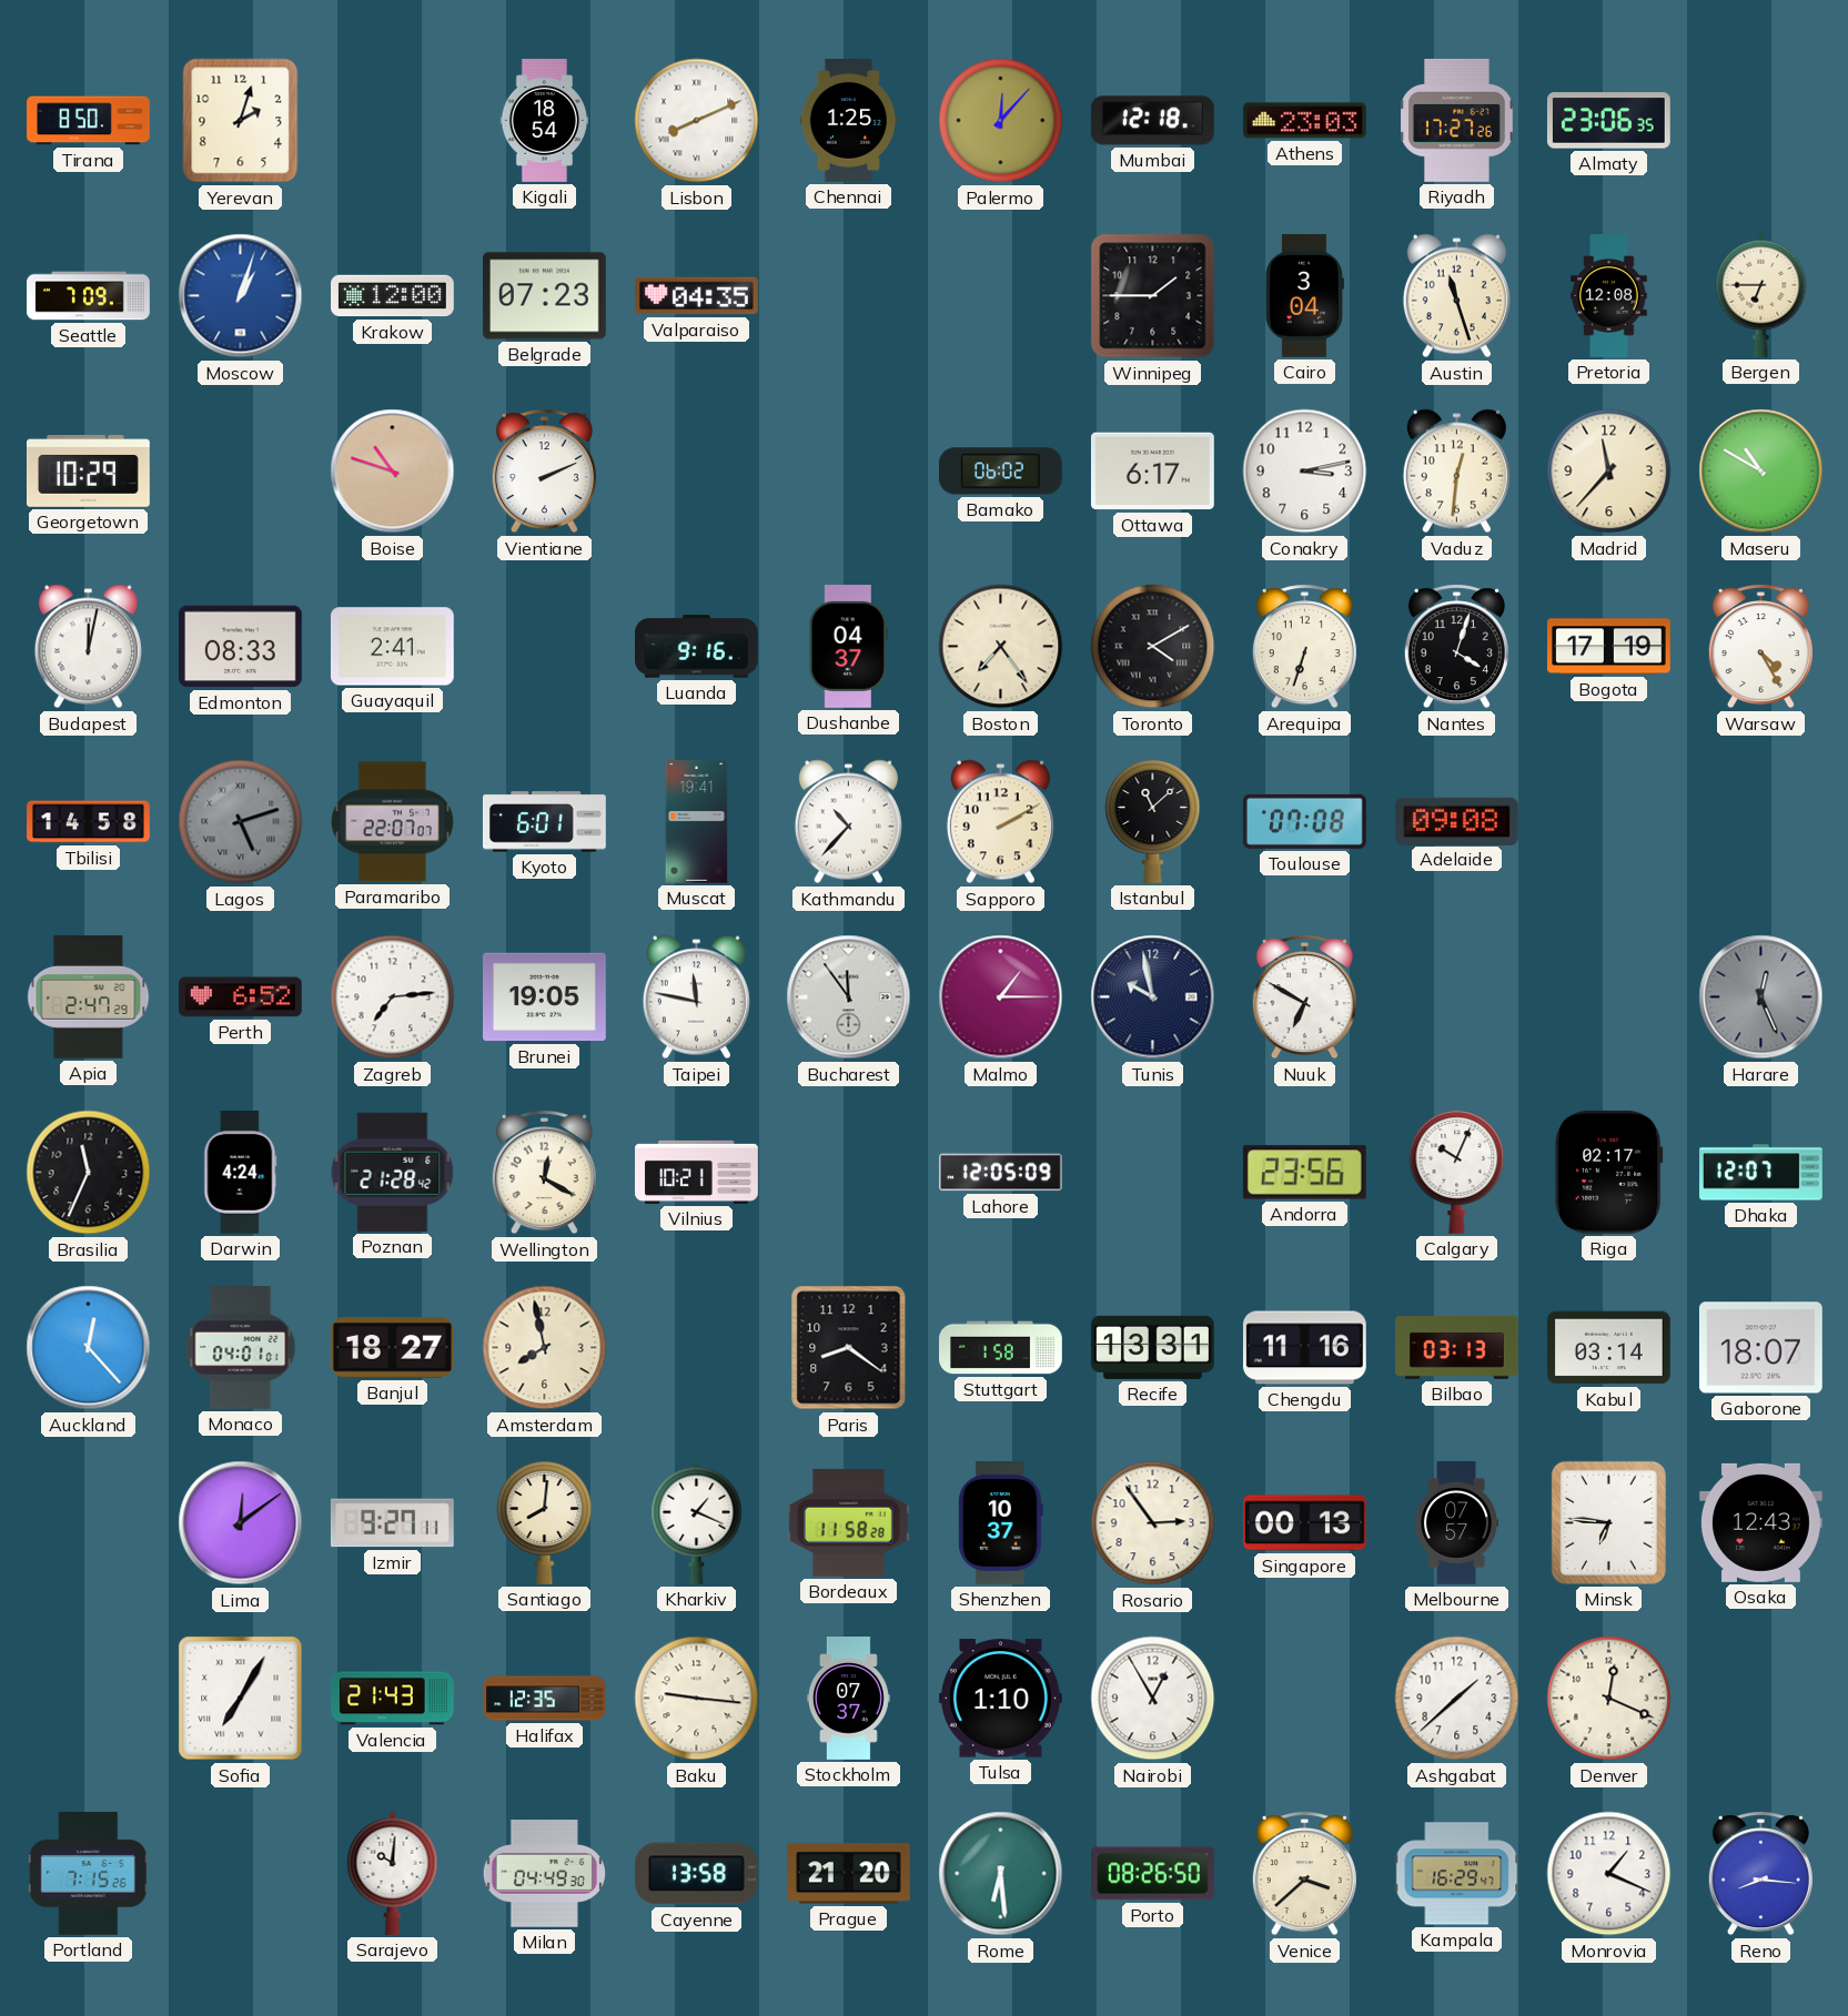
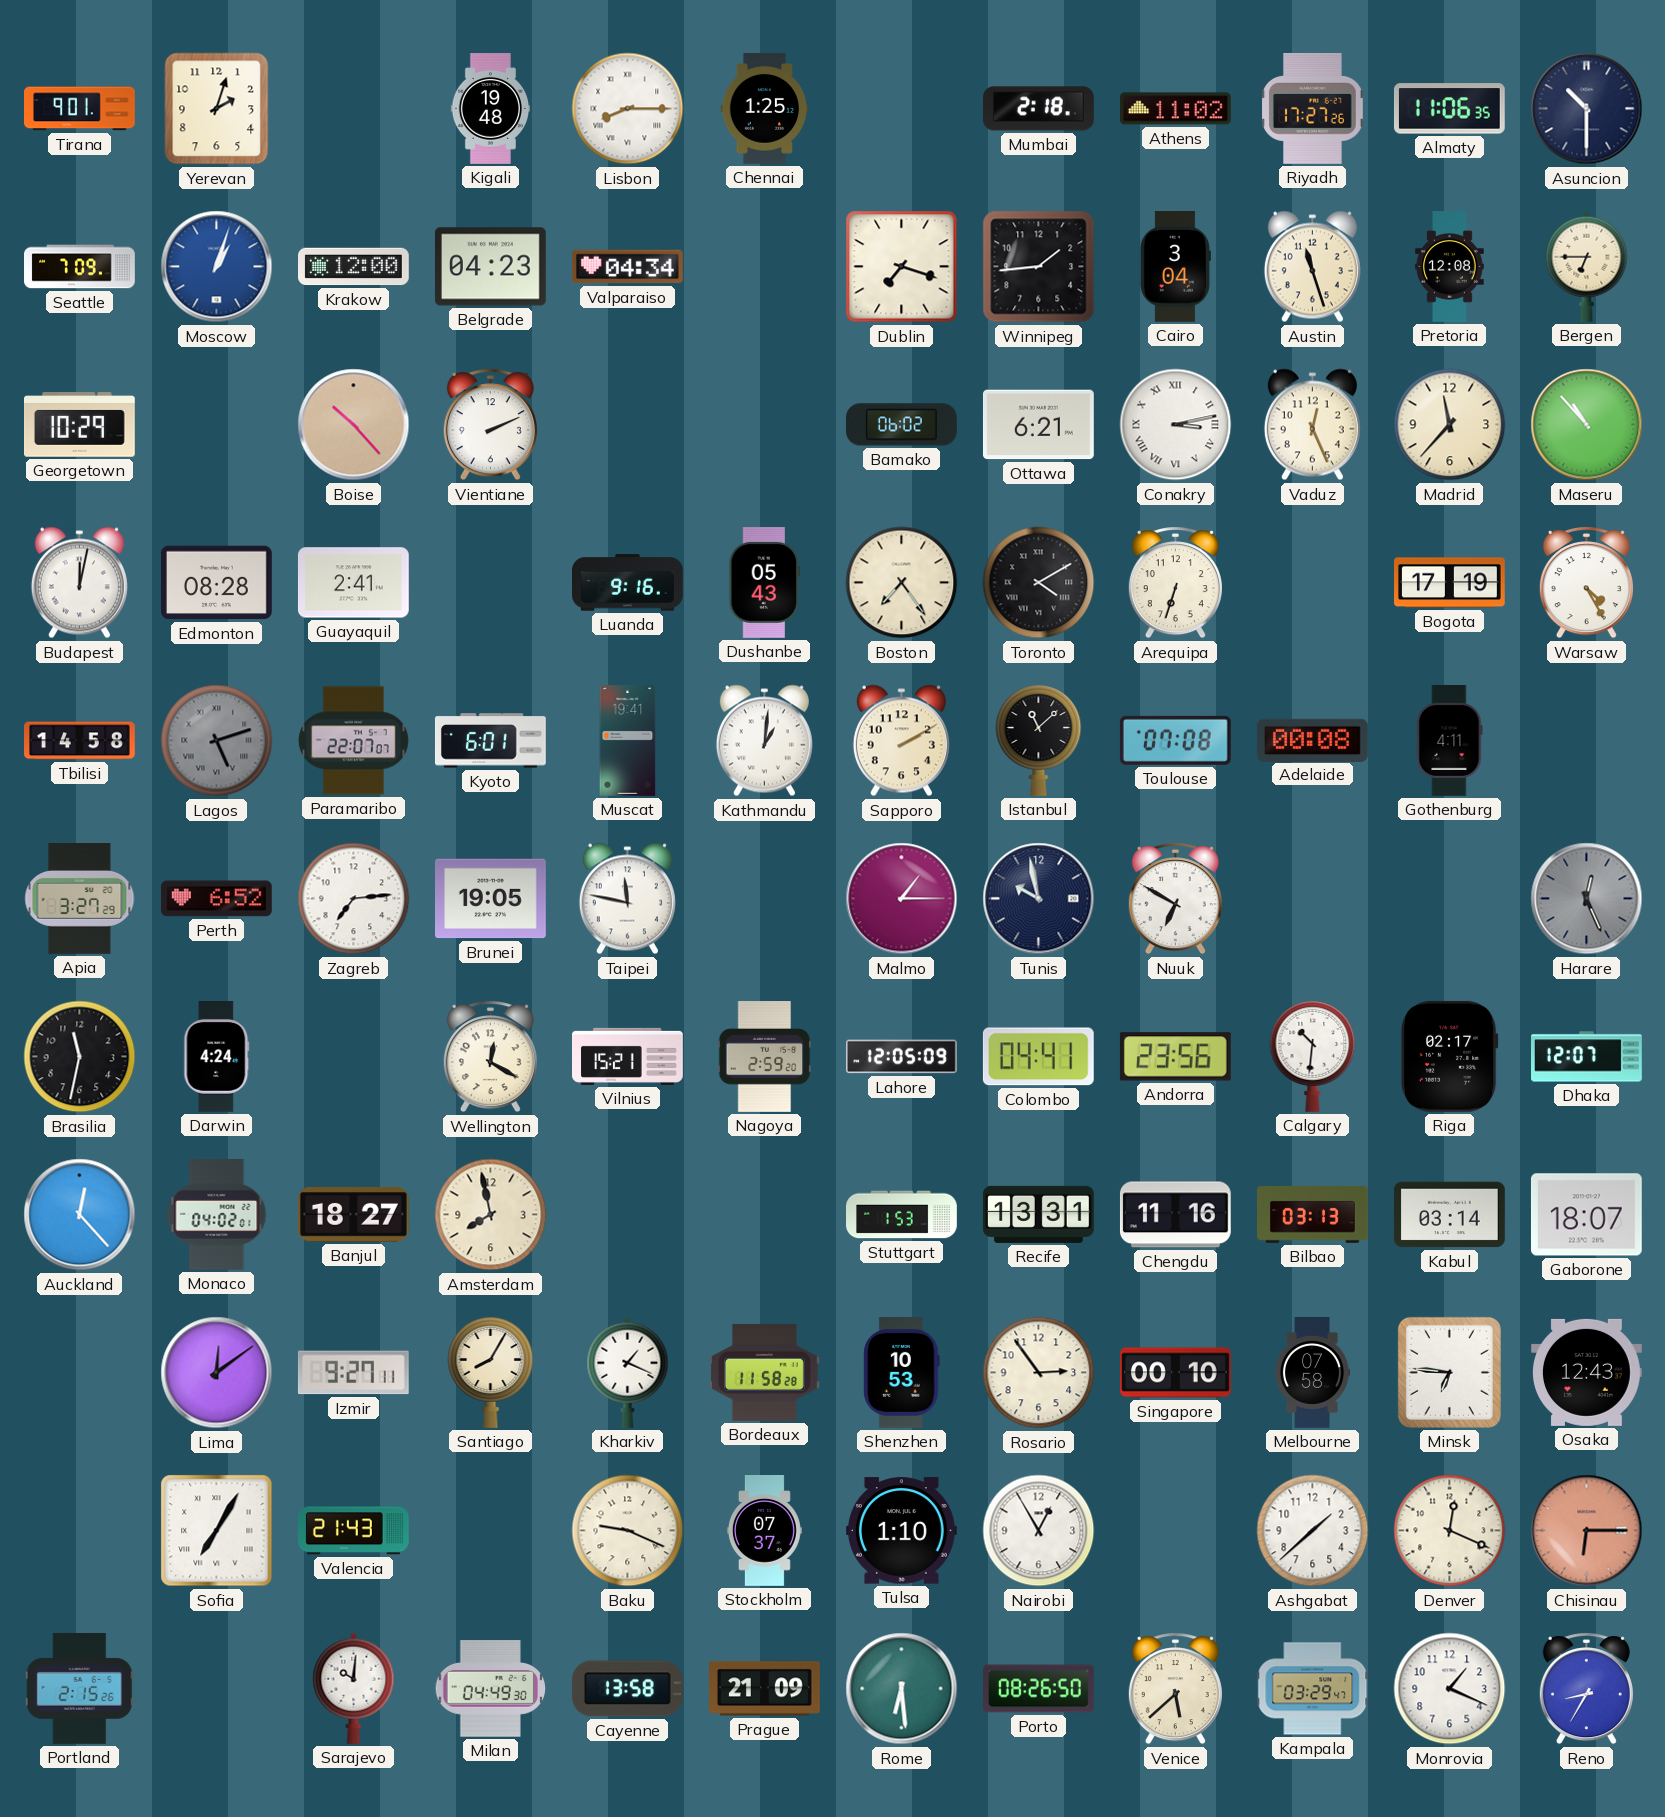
Tirana: 8:50 -> 9:01 (80, 109)
Kigali: 18:54 -> 19:48 (490, 109)
Lisbon: 8:11 -> 8:15 (628, 109)
Palermo: 12:07 -> none (1001, 121)
Mumbai: 12:18 -> 2:18 (1038, 109)
Athens: 23:03 -> 11:02 (1176, 109)
Almaty: 23:06 -> 11:06 (1449, 109)
Asuncion: none -> 10:30 (1587, 109)
Belgrade: 07:23 -> 04:23 (490, 267)
Valparaiso: 04:35 -> 04:34 (627, 267)
Dublin: none -> 7:18 (902, 267)
Winnipeg: 1:45 -> 1:44 (1039, 267)
Boise: 10:48 -> 10:23 (354, 425)
Ottawa: 6:17 -> 6:21 (1038, 425)
Conakry numerals: Arabic -> Roman (1176, 425)
Vaduz: 12:31 -> 12:26 (1312, 425)
Maseru: 10:50 -> 10:53 (1587, 425)
Edmonton: 08:33 -> 08:28 (216, 583)
Dushanbe: 04:37 -> 05:43 (764, 583)
Nantes: 4:03 -> none (1456, 647)
Kathmandu: 10:37 -> 1:01 (764, 741)
Adelaide: 09:08 -> 00:08 (1313, 740)
Gothenburg: none -> 4:11 (1449, 741)
Apia: 2:47 -> 3:27 (80, 899)
Bucharest: 11:54 -> none (849, 997)
Brasilia: 11:34 -> 11:32 (80, 1057)
Poznan: 21:28 -> none (393, 1172)
Vilnius: 10:21 -> 15:21 (628, 1056)
Nagoya: none -> 2:59 (765, 1057)
Colombo: none -> 04:41 (1038, 1057)
Calgary: 10:04 -> 10:31 (1313, 1056)
Monaco: 04:01 -> 04:02 (217, 1215)
Paris: 8:21 -> none (849, 1348)
Stuttgart: 1:58 -> 1:53 (902, 1215)
Santiago: 8:01 -> 8:05 (491, 1372)
Shenzhen: 10:37 -> 10:53 (902, 1373)
Singapore: 00:13 -> 00:10 (1176, 1373)
Melbourne: 07:57 -> 07:58 (1312, 1373)
Halifax: 12:35 -> none (545, 1699)
Baku: 9:16 -> 9:19 (628, 1531)
Chisinau: none -> 6:15 (1587, 1531)
Portland: 7:15 -> 2:15 (79, 1688)
Prague: 21:20 -> 21:09 (765, 1689)
Venice: 3:38 -> 5:38 (1175, 1689)
Kampala: 16:29 -> 03:29 (1313, 1689)
Reno: 8:16 -> 8:35 (1586, 1689)
